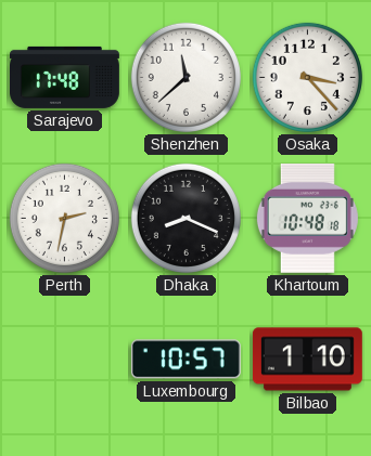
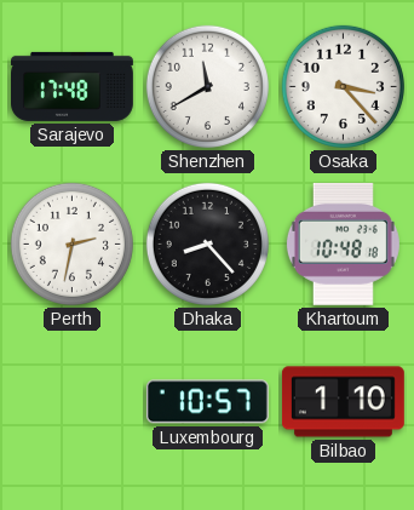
Shenzhen: 11:38 -> 11:40 (207, 86)
Dhaka: 8:19 -> 8:23 (207, 243)
